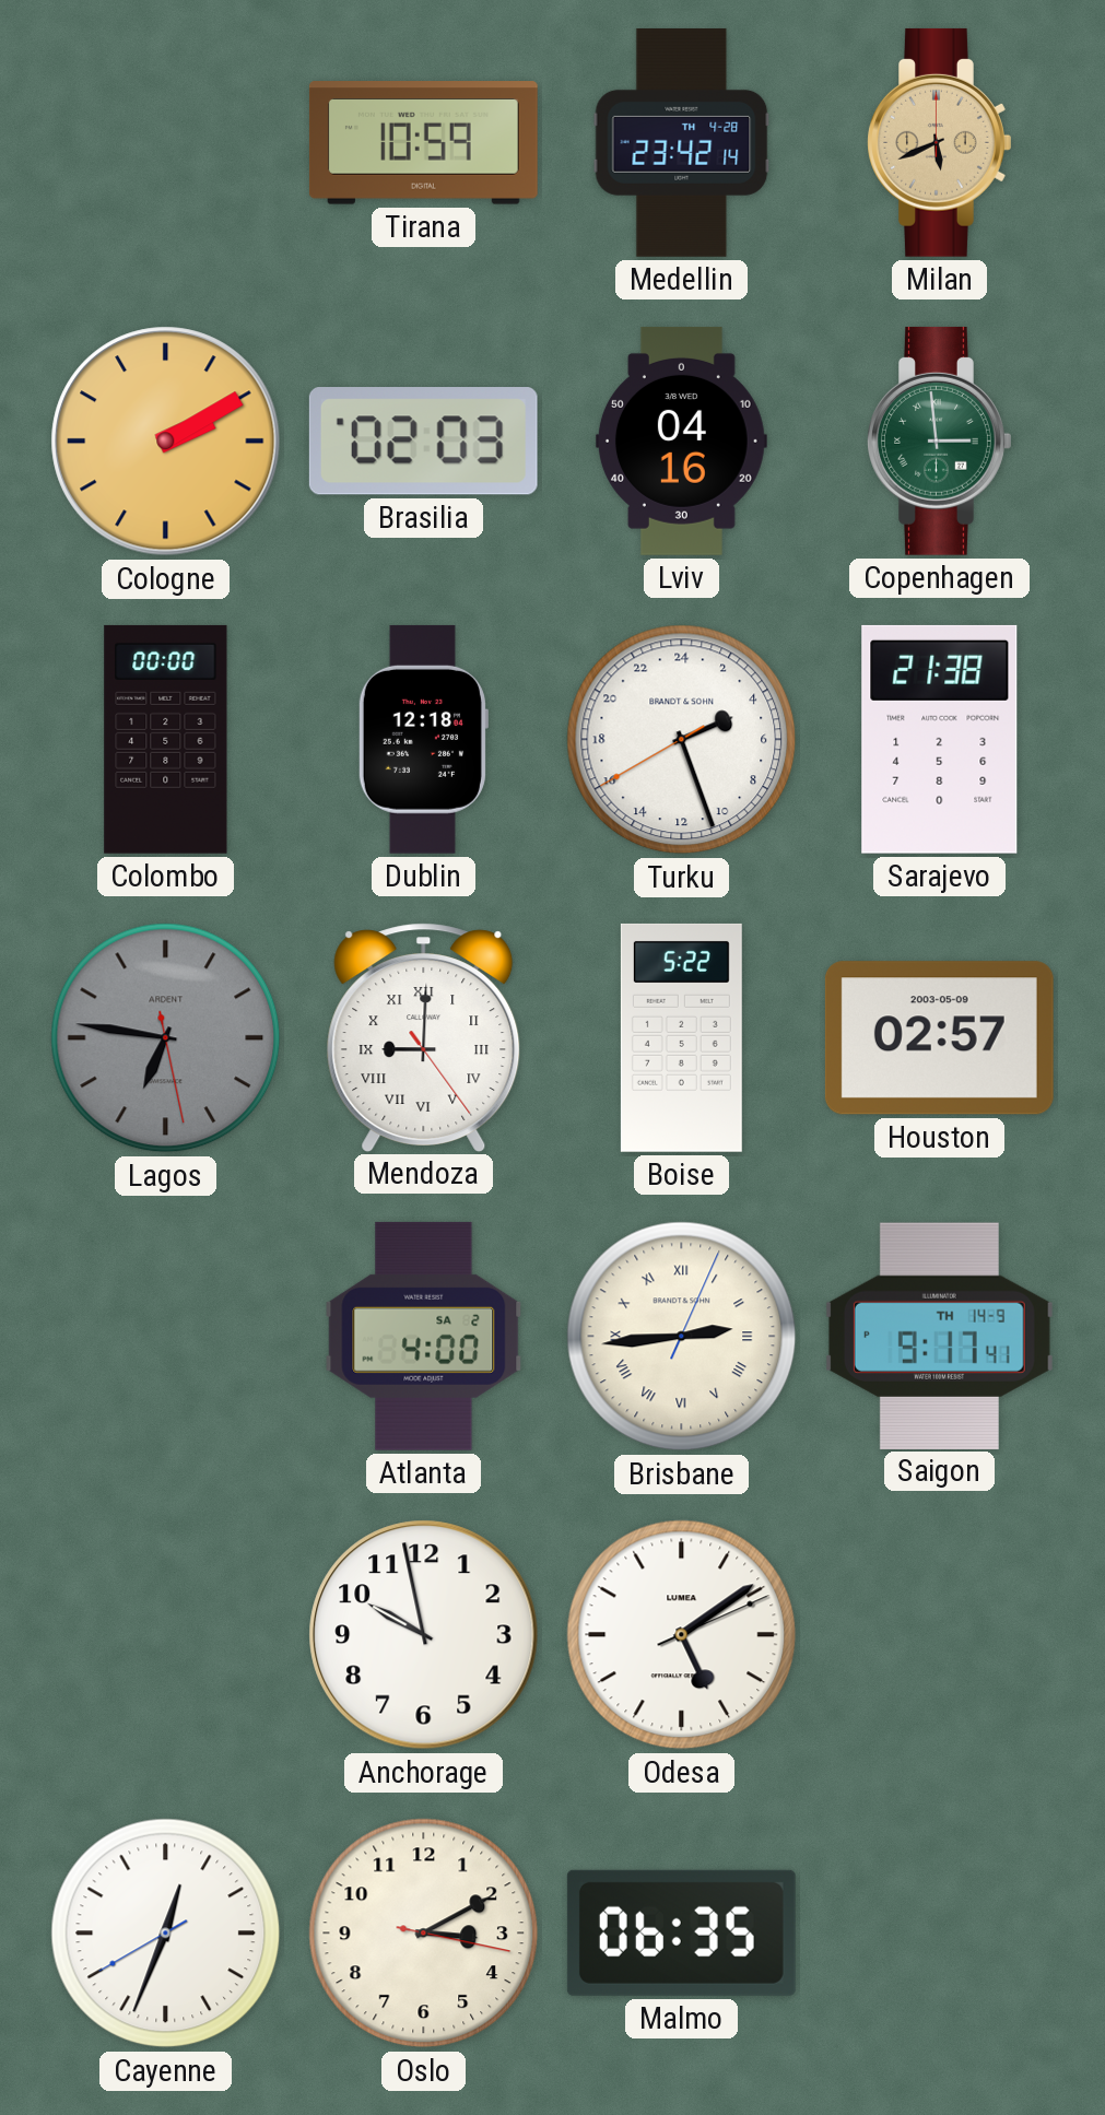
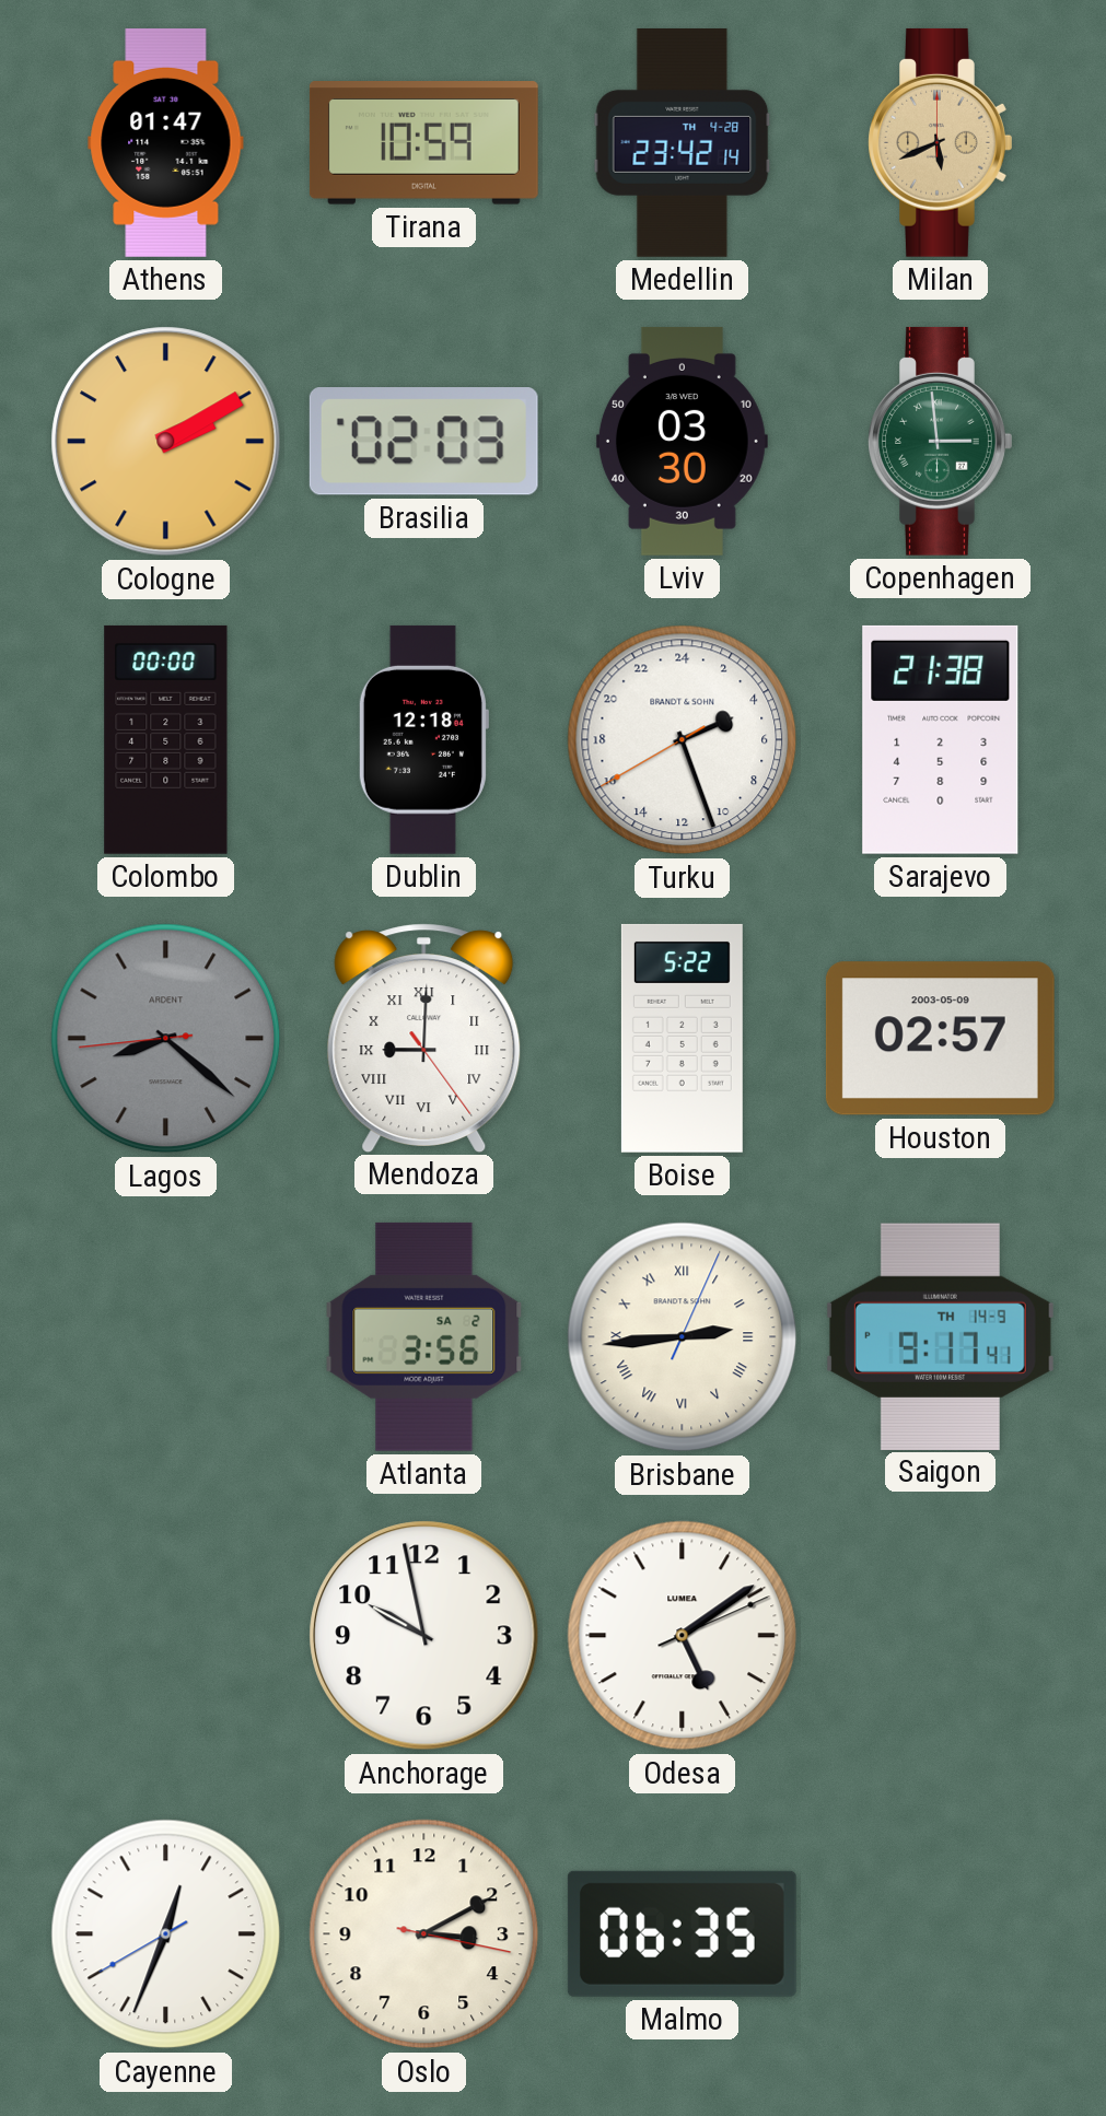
Athens: none -> 01:47 (166, 142)
Lviv: 04:16 -> 03:30 (682, 441)
Lagos: 6:46 -> 8:21 (166, 1039)
Atlanta: 4:00 -> 3:56 (424, 1336)
